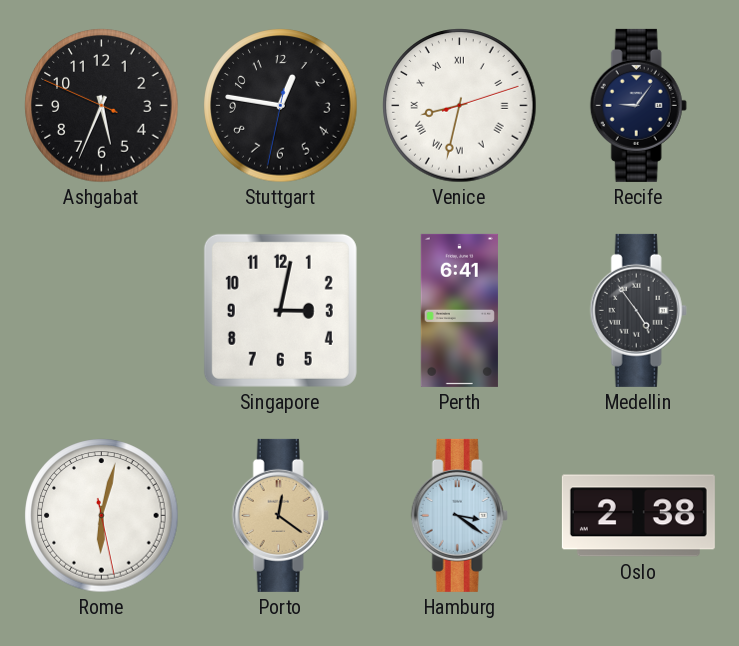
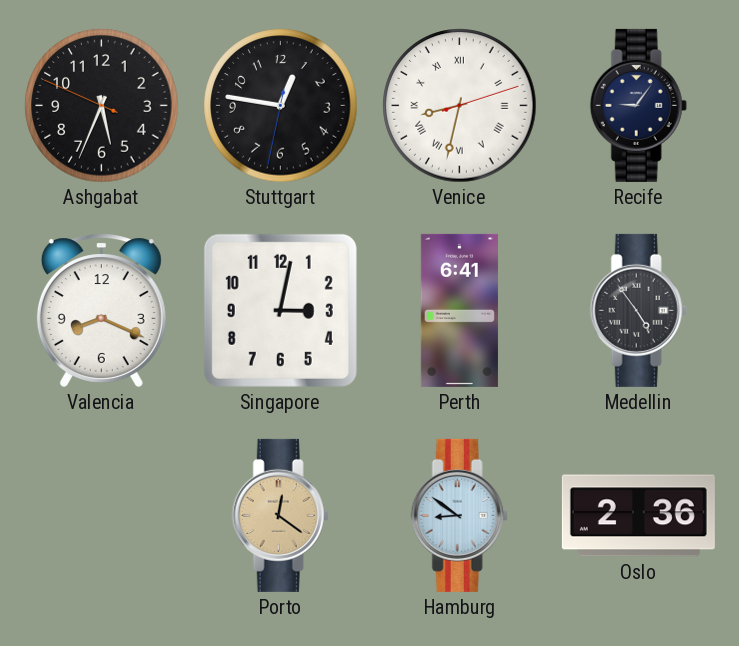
Valencia: none -> 8:19 (101, 310)
Rome: 6:02 -> none (102, 516)
Hamburg: 3:21 -> 8:51 (459, 515)
Oslo: 2:38 -> 2:36 (638, 516)
